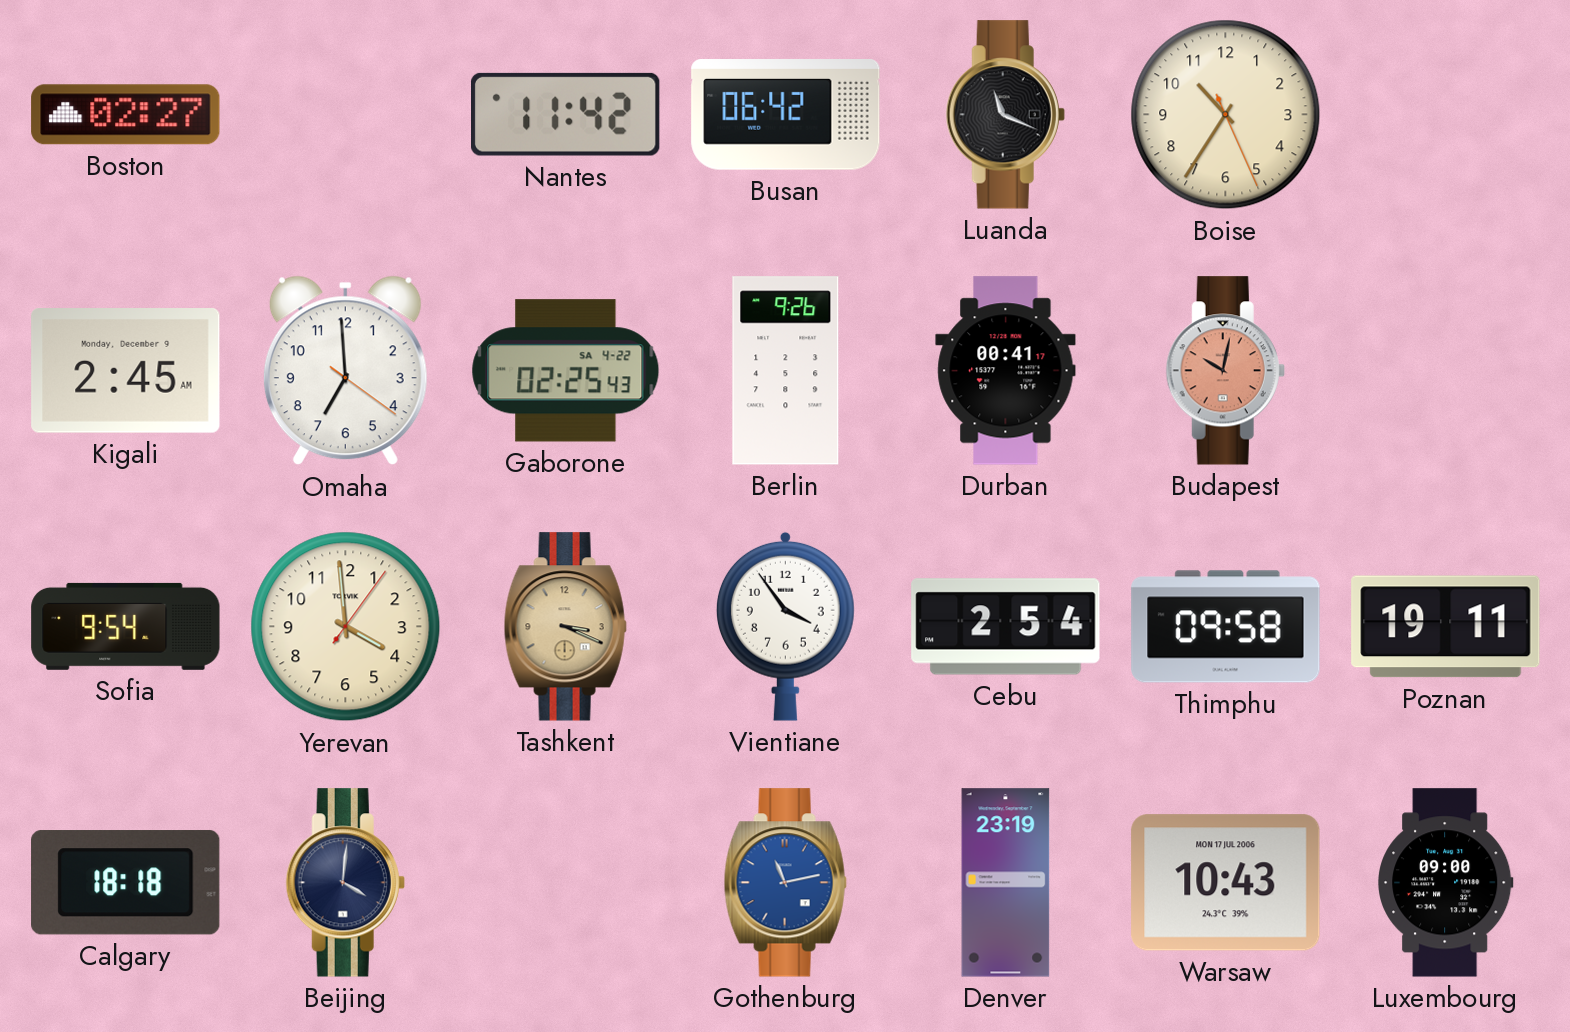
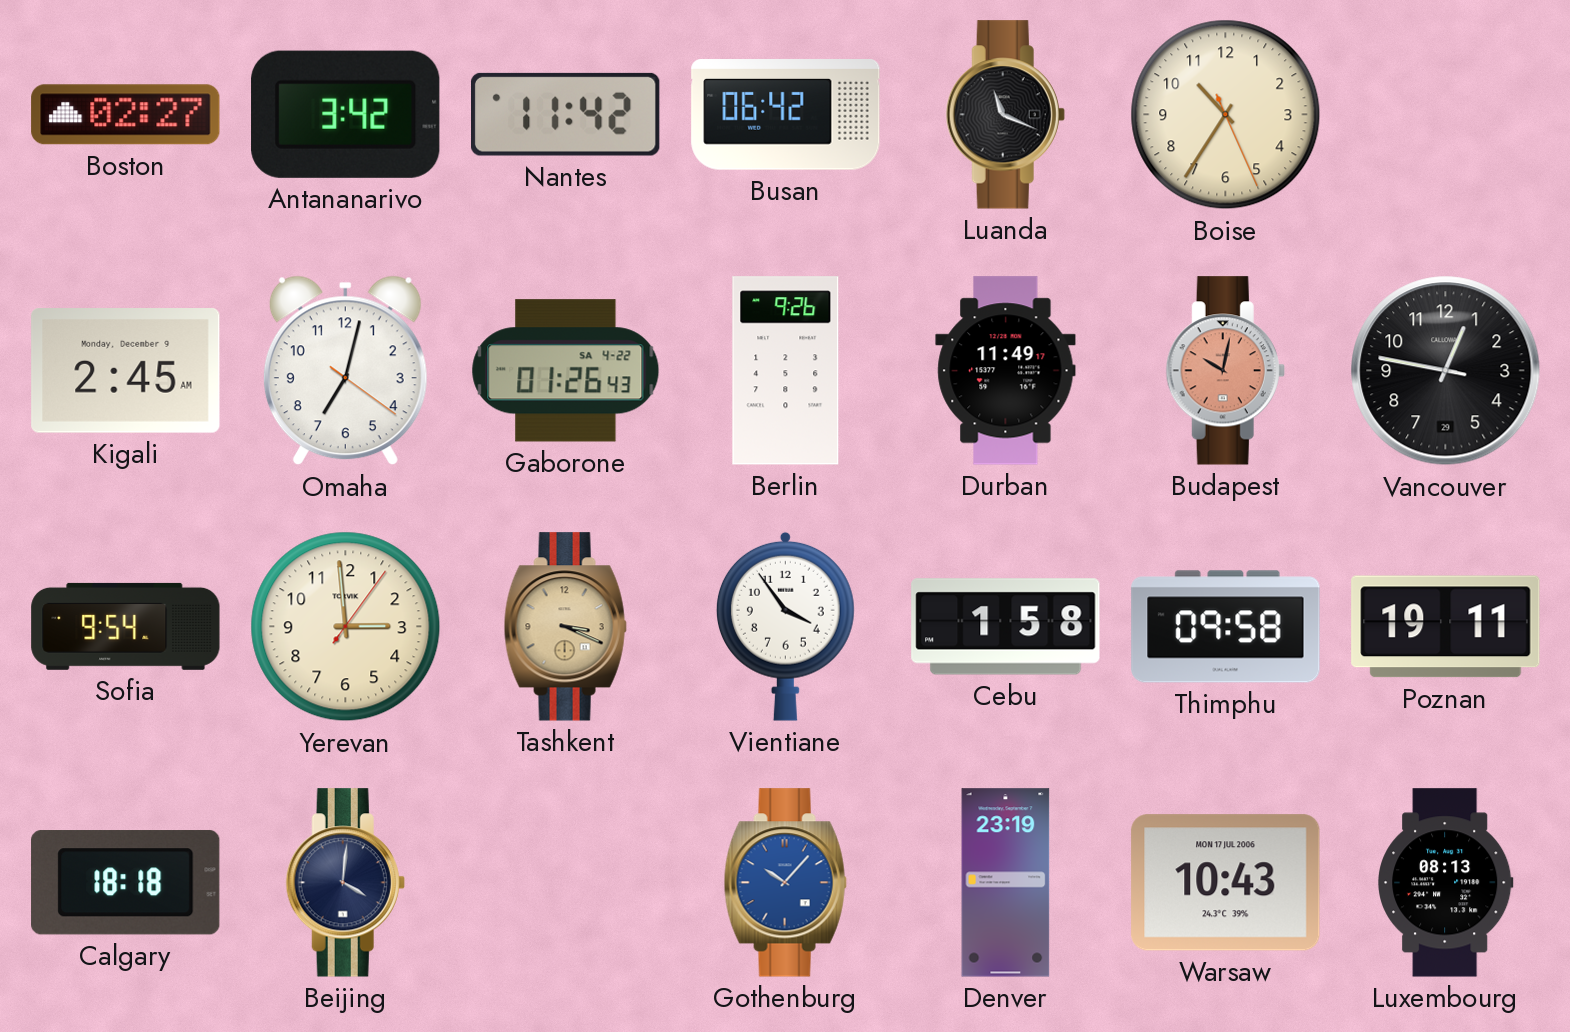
Antananarivo: none -> 3:42 (346, 114)
Omaha: 6:59 -> 7:02 (345, 371)
Gaborone: 02:25 -> 01:26 (566, 371)
Durban: 00:41 -> 11:49 (1006, 371)
Vancouver: none -> 12:46 (1446, 371)
Yerevan: 3:59 -> 2:59 (346, 627)
Cebu: 2:54 -> 1:58 (1006, 627)
Gothenburg: 11:13 -> 10:07 (785, 883)
Luxembourg: 09:00 -> 08:13 (1446, 883)
